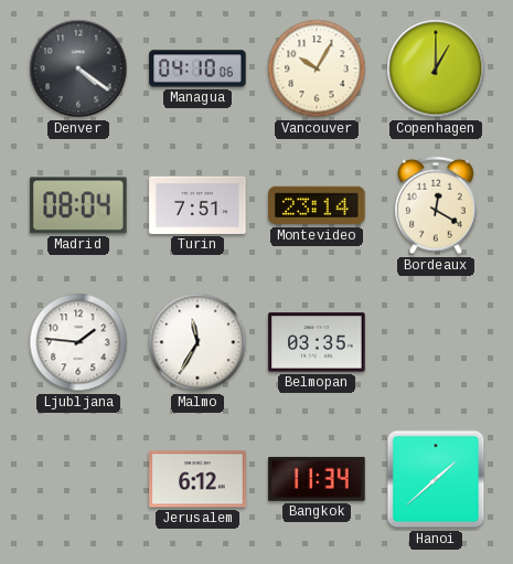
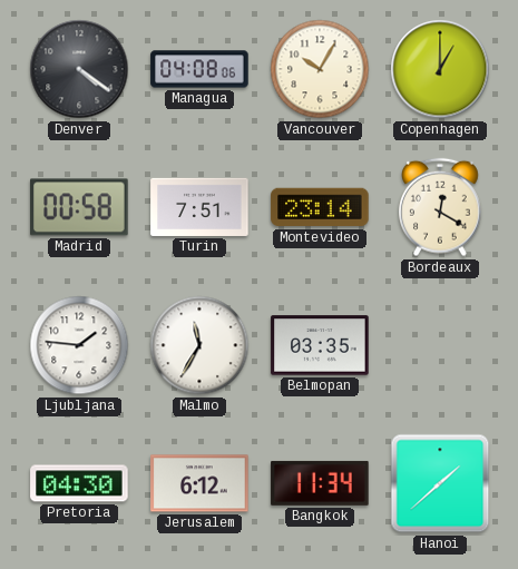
Managua: 04:10 -> 04:08 (199, 69)
Madrid: 08:04 -> 00:58 (79, 207)
Pretoria: none -> 04:30 (79, 483)
